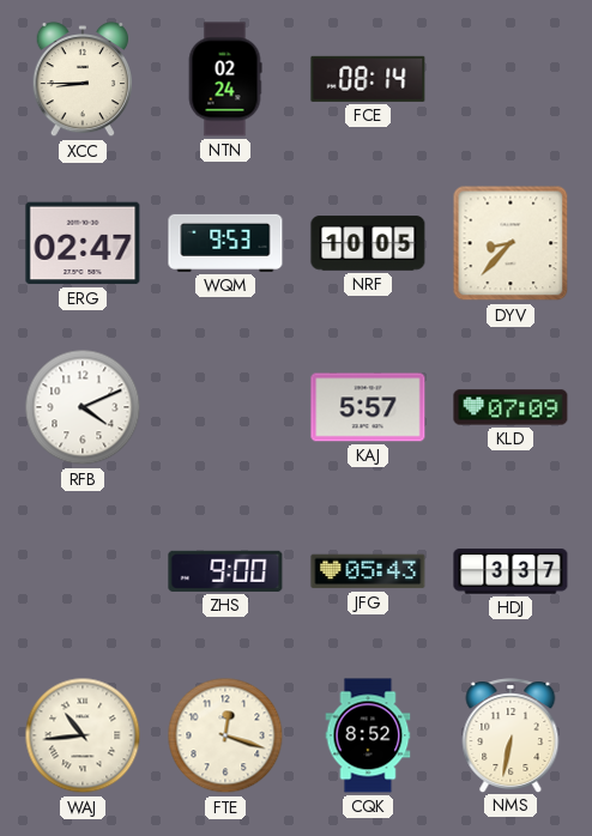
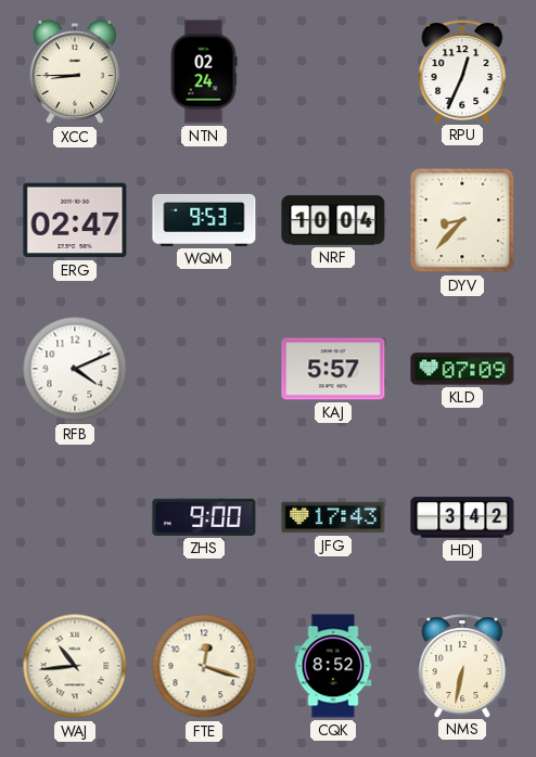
FCE: 08:14 -> none (368, 79)
RPU: none -> 12:34 (462, 72)
NRF: 10:05 -> 10:04 (333, 220)
JFG: 05:43 -> 17:43 (333, 517)
HDJ: 3:37 -> 3:42 (462, 517)
